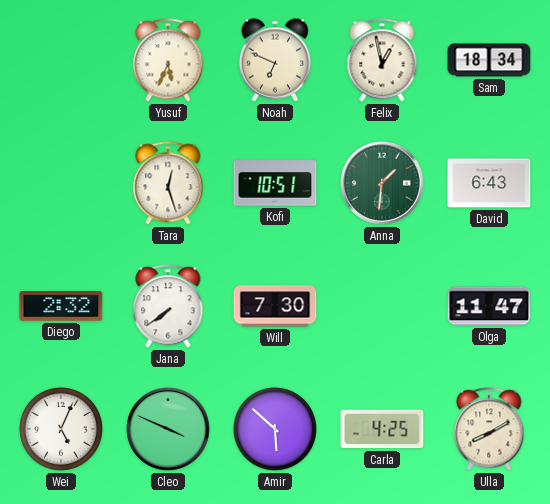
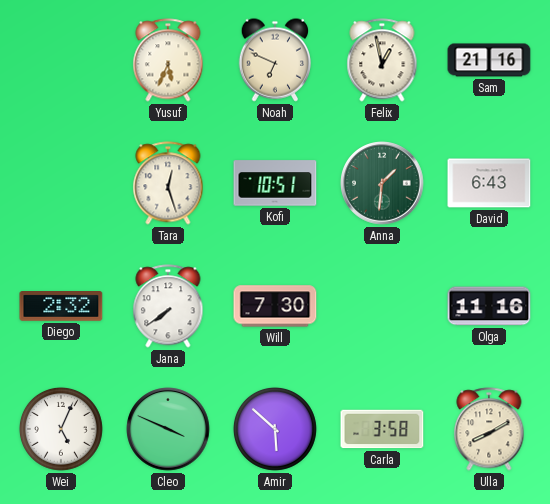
Sam: 18:34 -> 21:16 (489, 60)
Olga: 11:47 -> 11:16 (489, 306)
Carla: 4:25 -> 3:58 (382, 429)
